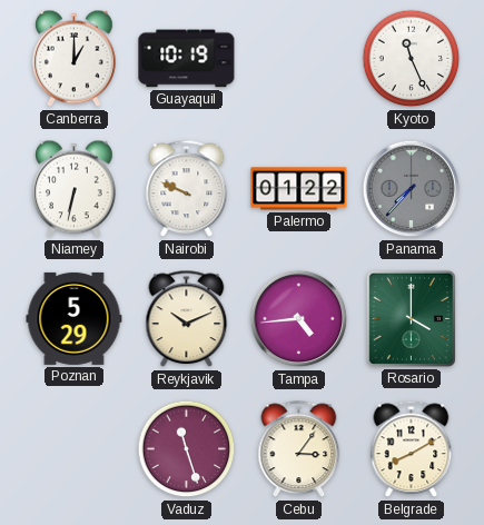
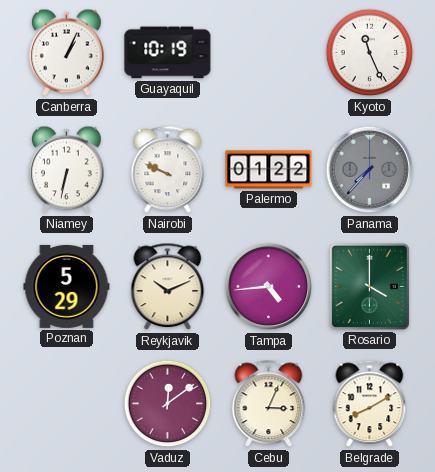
Canberra: 1:00 -> 1:04 (67, 53)
Vaduz: 11:27 -> 12:09 (168, 404)
Cebu: 3:06 -> 3:04 (269, 404)
